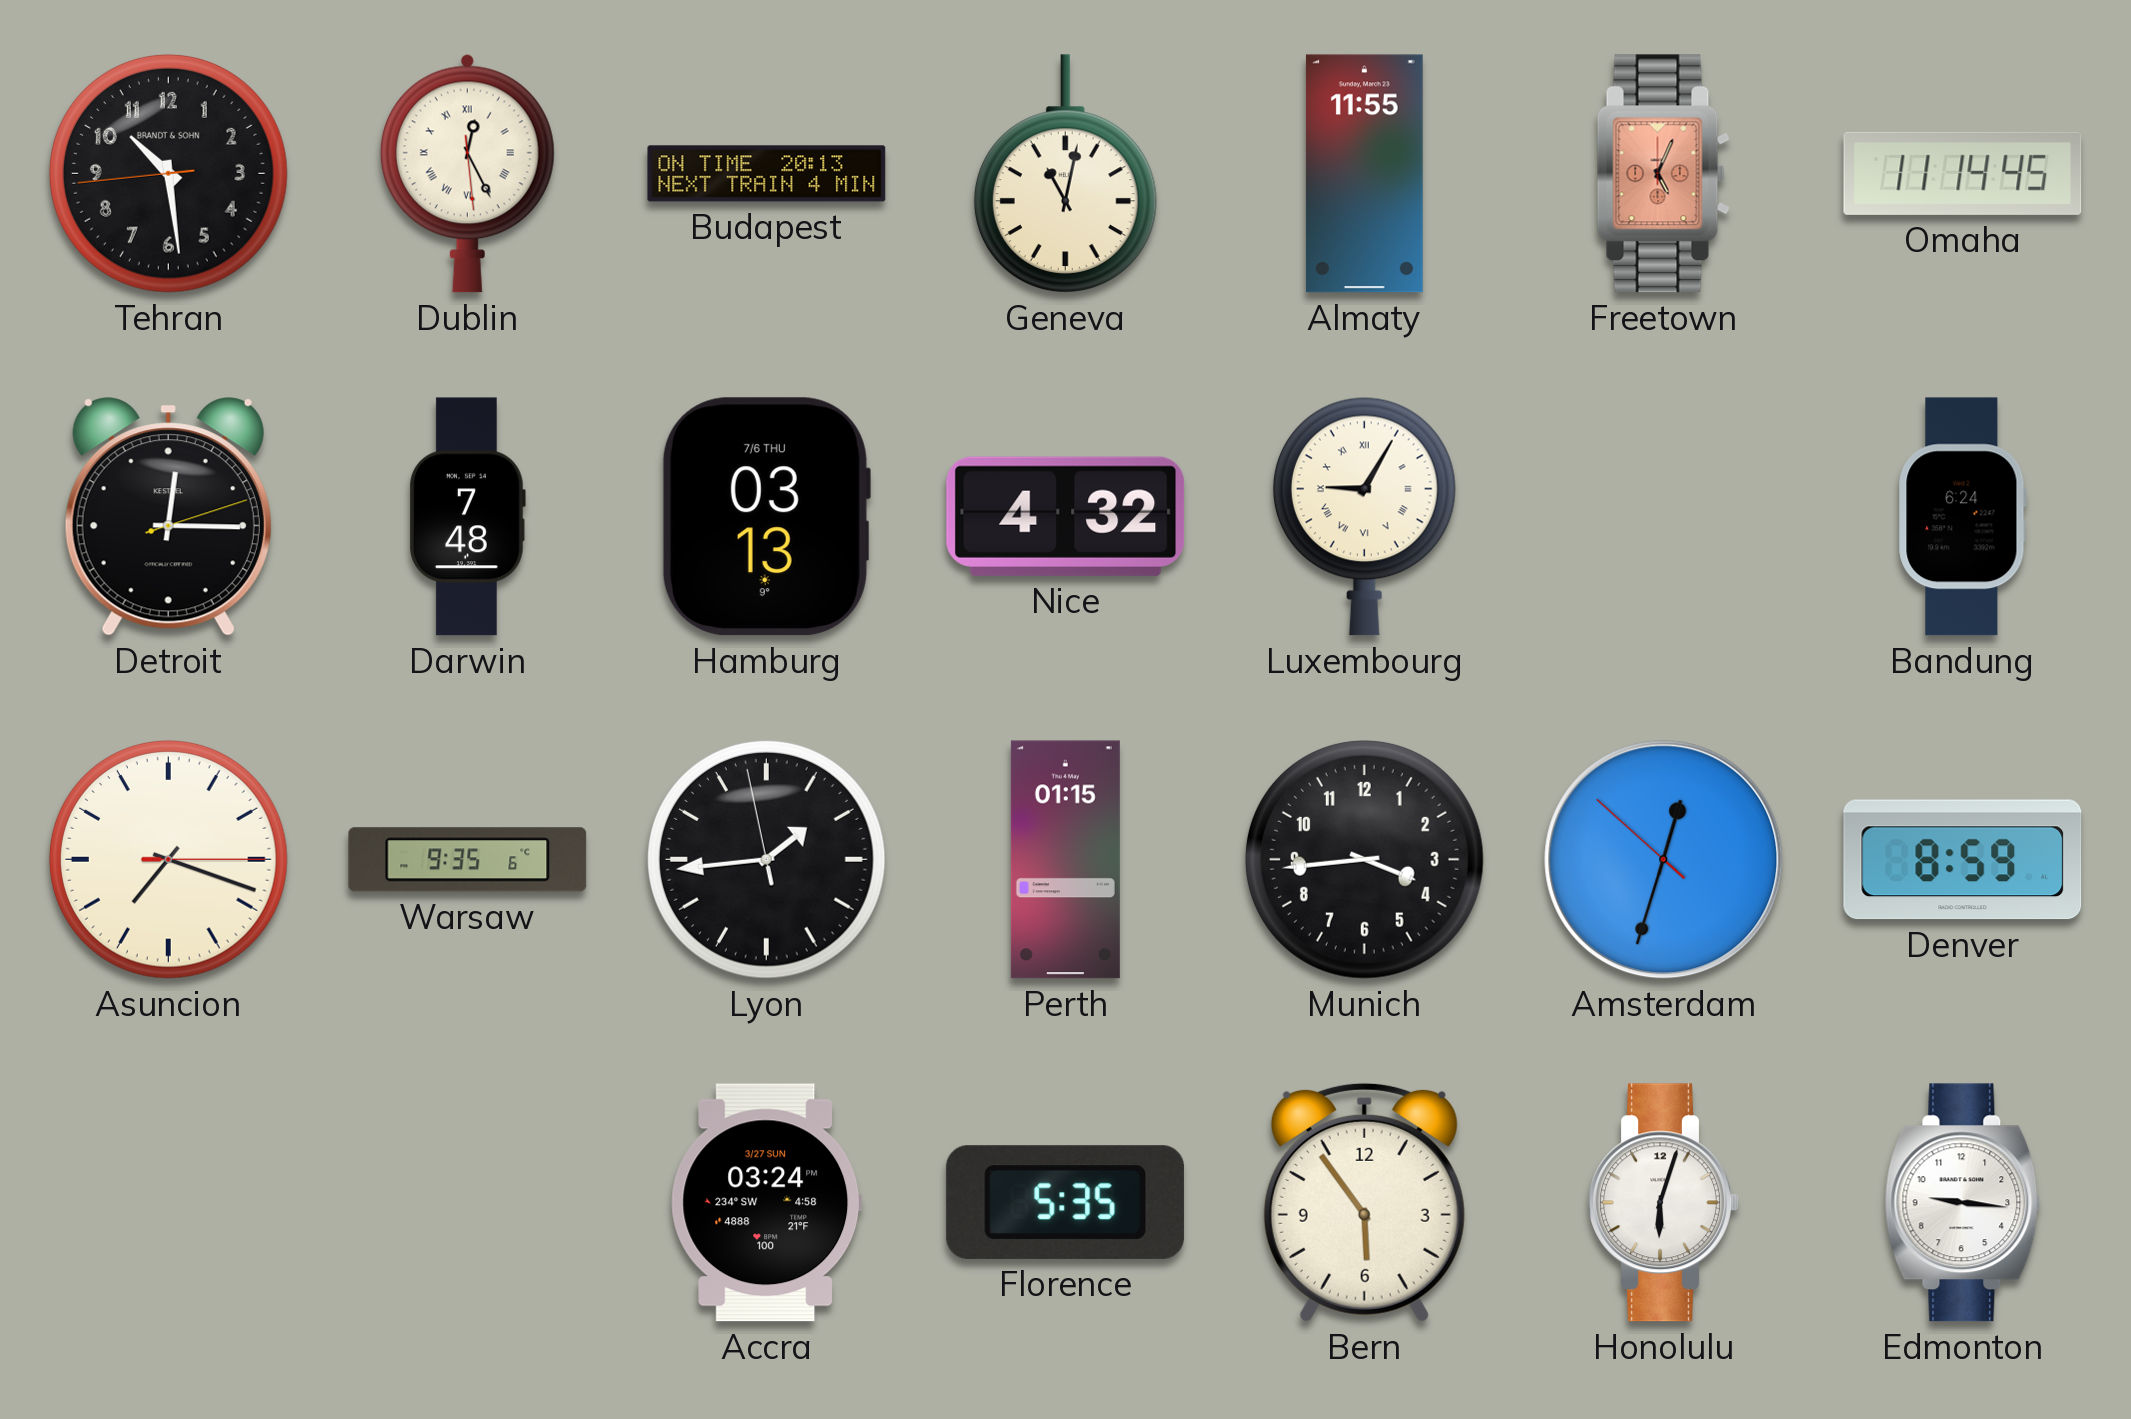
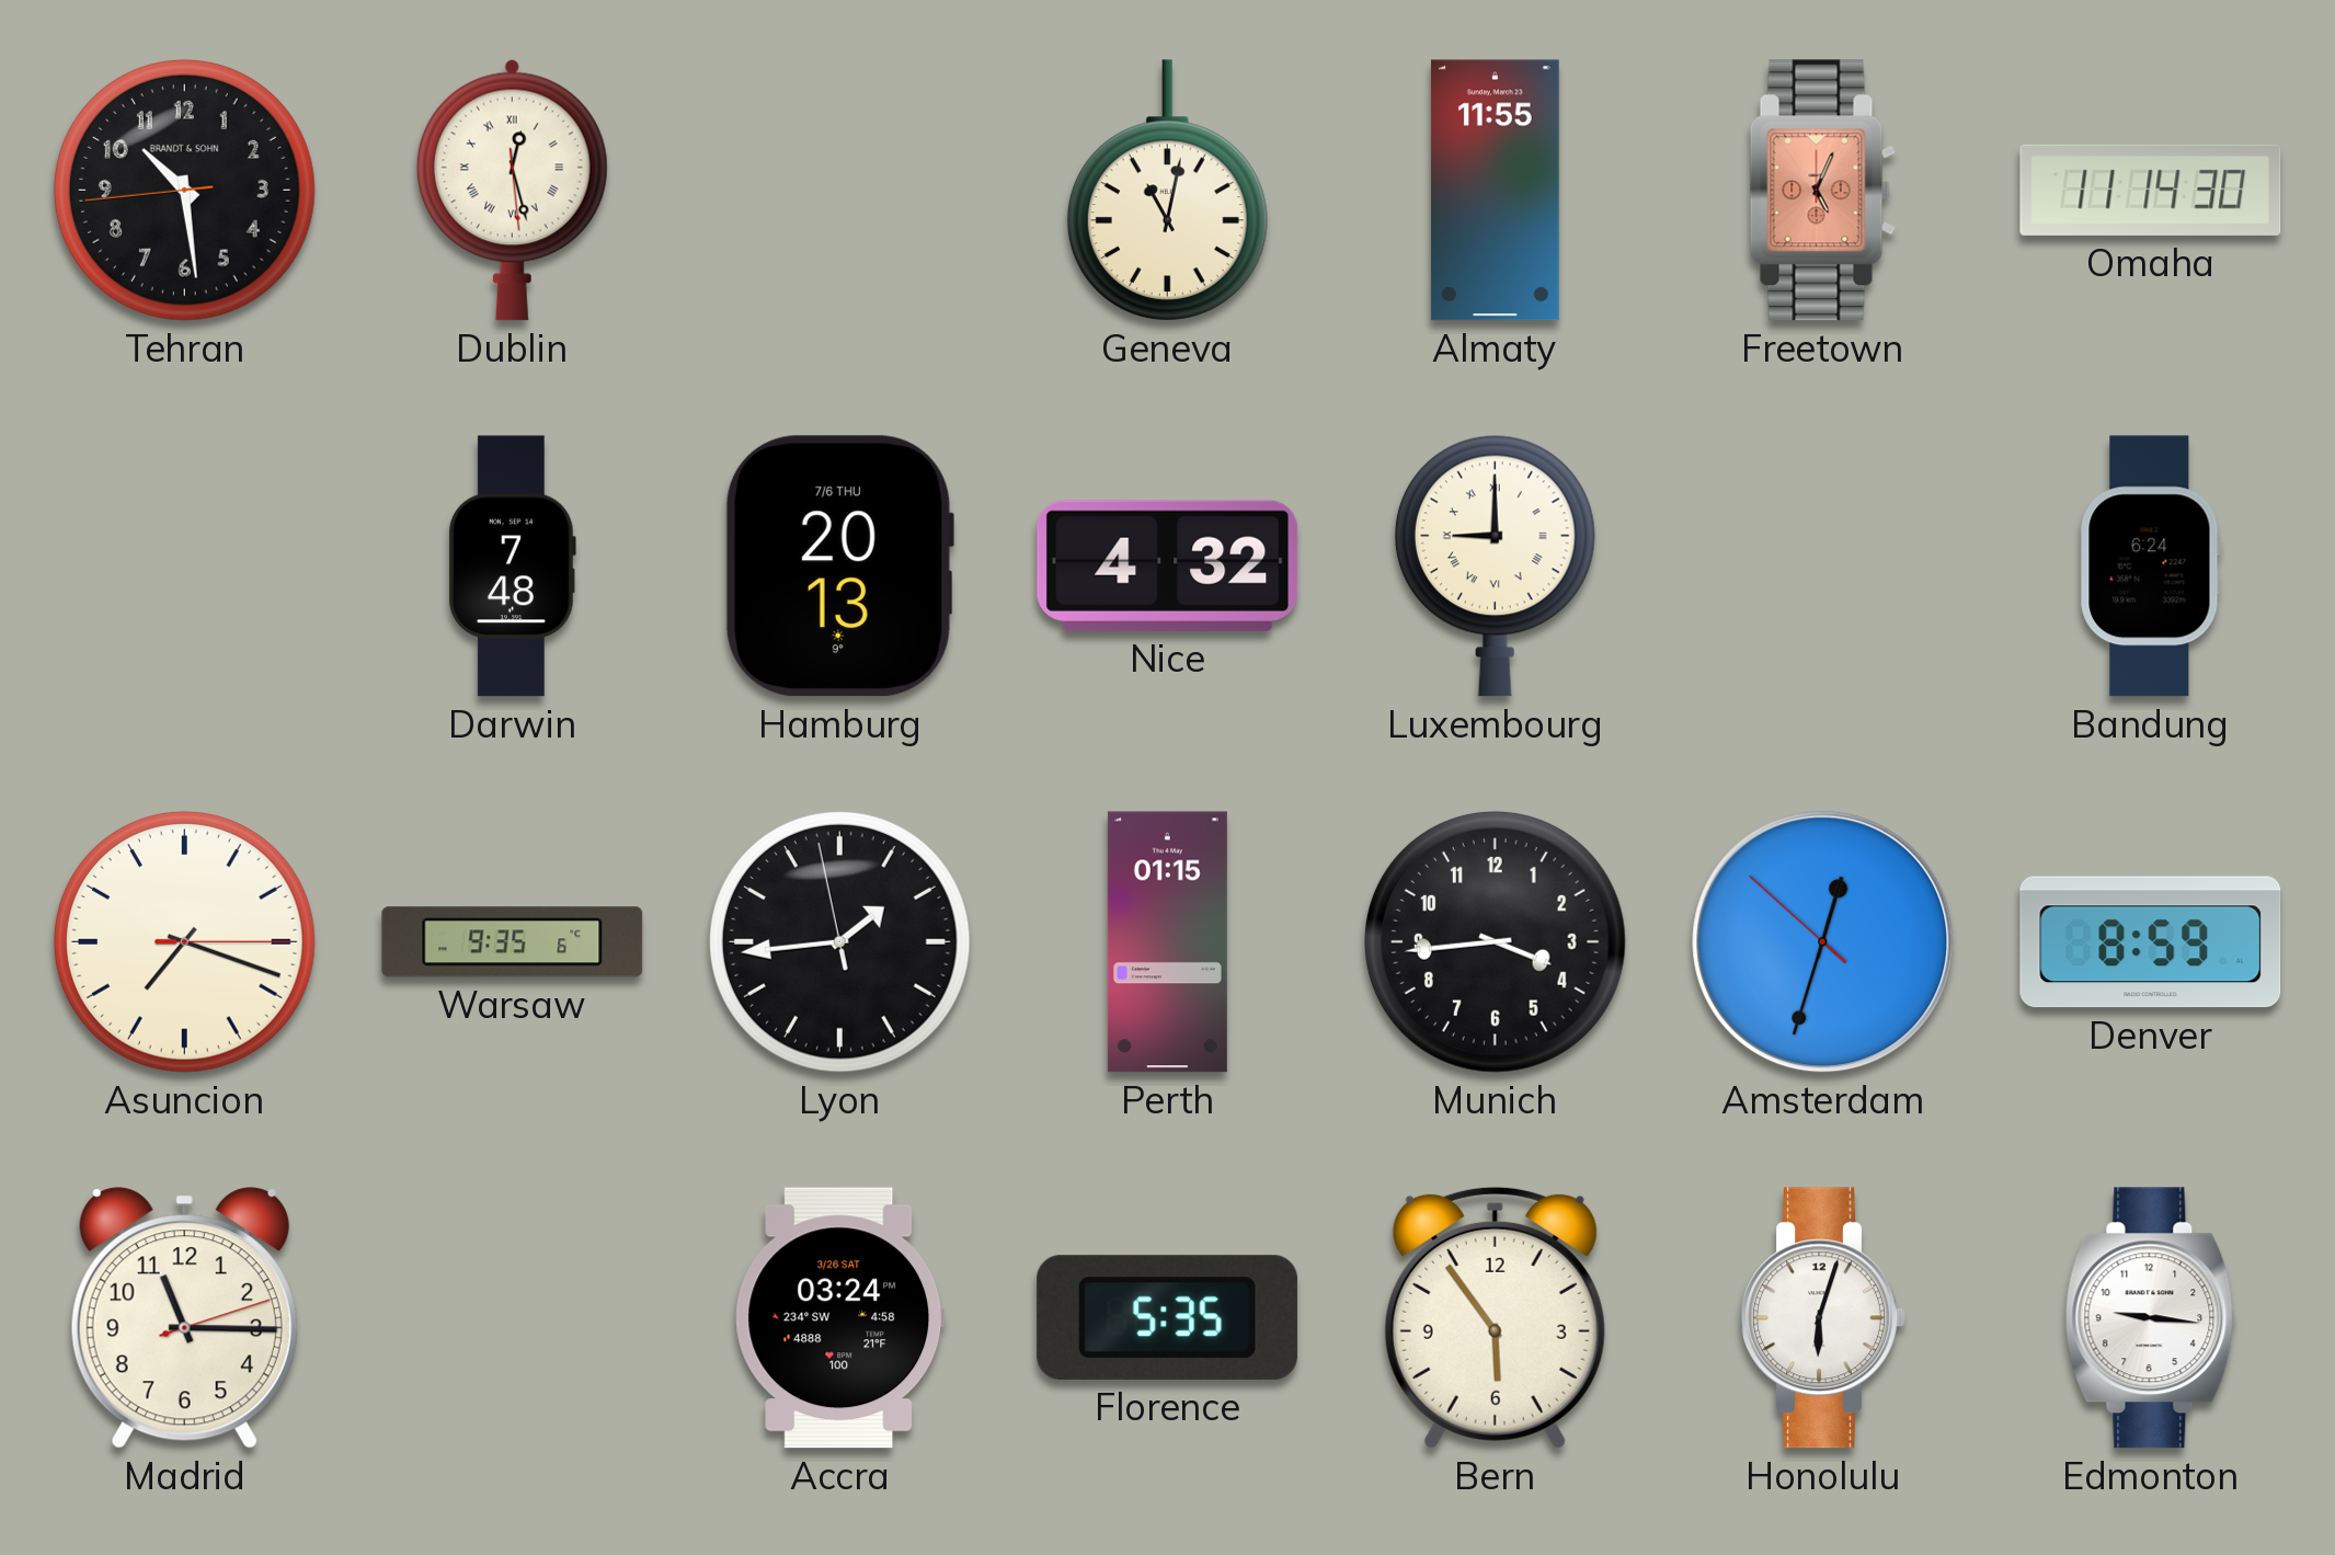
Dublin: 12:25 -> 12:27 (512, 190)
Budapest: 20:13 -> none (767, 174)
Omaha: 11:14:45 -> 11:14:30 (2151, 190)
Detroit: 12:15 -> none (168, 517)
Hamburg: 03:13 -> 20:13 (839, 567)
Luxembourg: 9:05 -> 9:00 (1495, 565)
Madrid: none -> 11:15 (184, 1318)
Accra date: 3/27 SUN -> 3/26 SAT (840, 1318)
